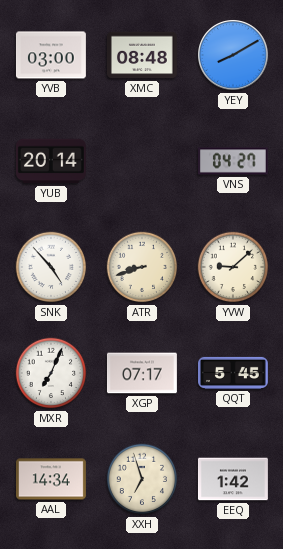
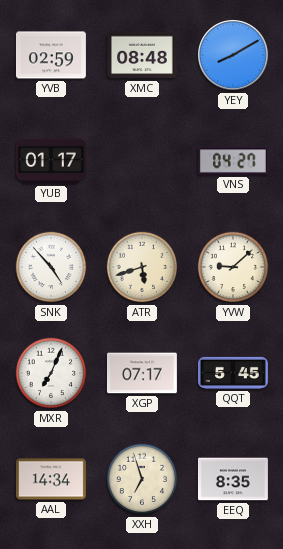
YVB: 03:00 -> 02:59 (51, 55)
YUB: 20:14 -> 01:17 (51, 161)
ATR: 8:42 -> 5:42 (142, 267)
EEQ: 1:42 -> 8:35 (233, 479)
